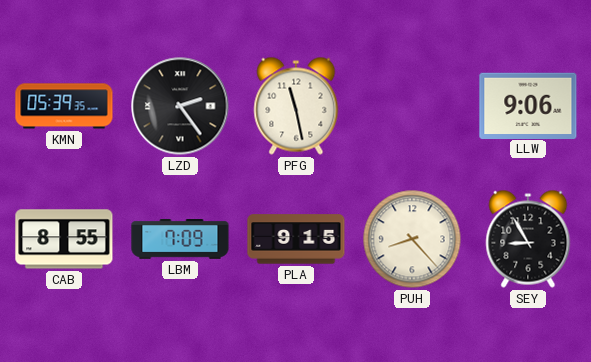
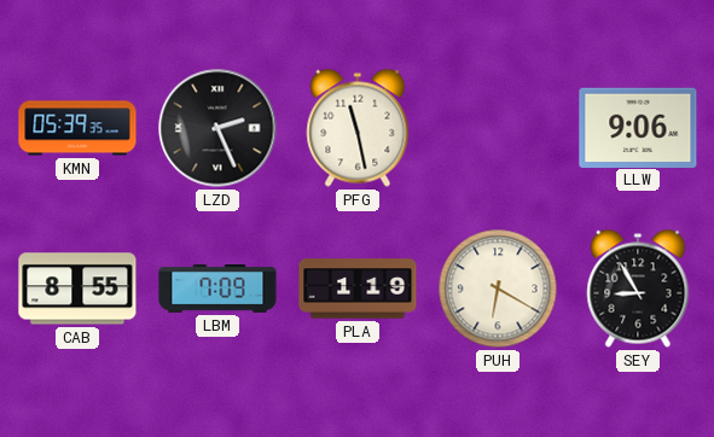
LZD: 2:24 -> 2:26 (217, 128)
PLA: 9:15 -> 1:19 (358, 289)
PUH: 8:23 -> 6:20 (498, 289)
